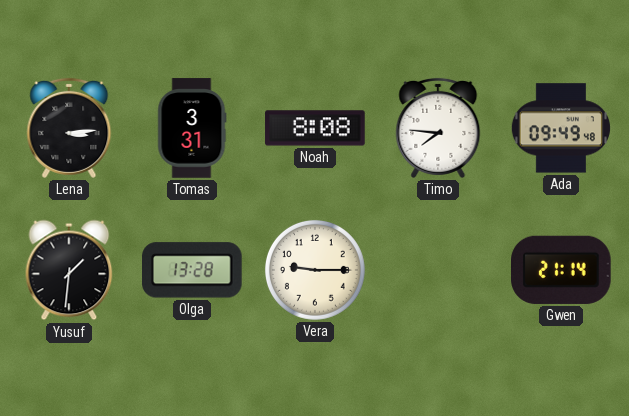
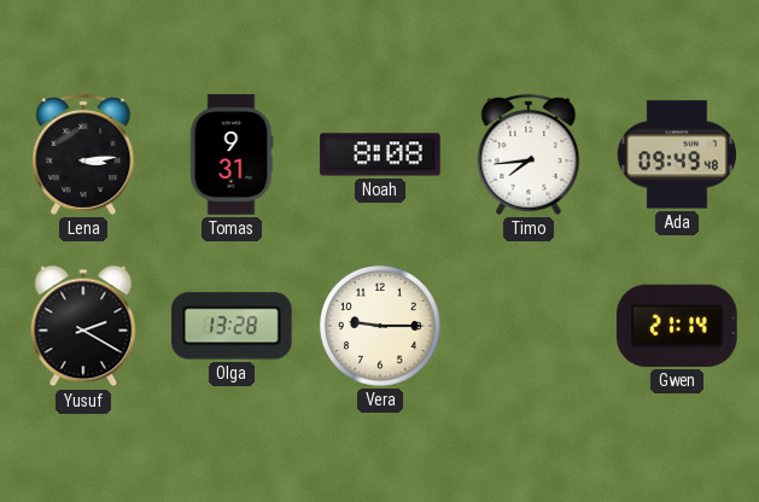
Tomas: 3:31 -> 9:31 (232, 154)
Timo: 7:46 -> 7:44 (529, 154)
Yusuf: 1:31 -> 2:20 (83, 326)
